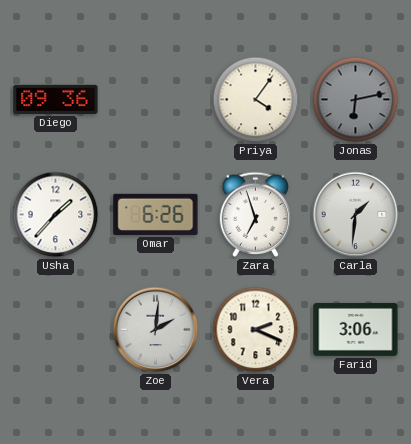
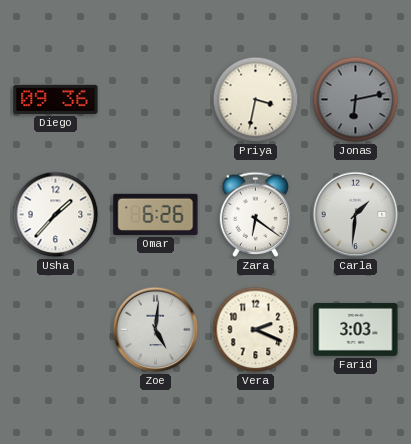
Priya: 4:06 -> 3:32 (256, 100)
Zara: 6:57 -> 6:21 (256, 214)
Zoe: 2:01 -> 5:01 (156, 330)
Farid: 3:06 -> 3:03 (356, 329)
